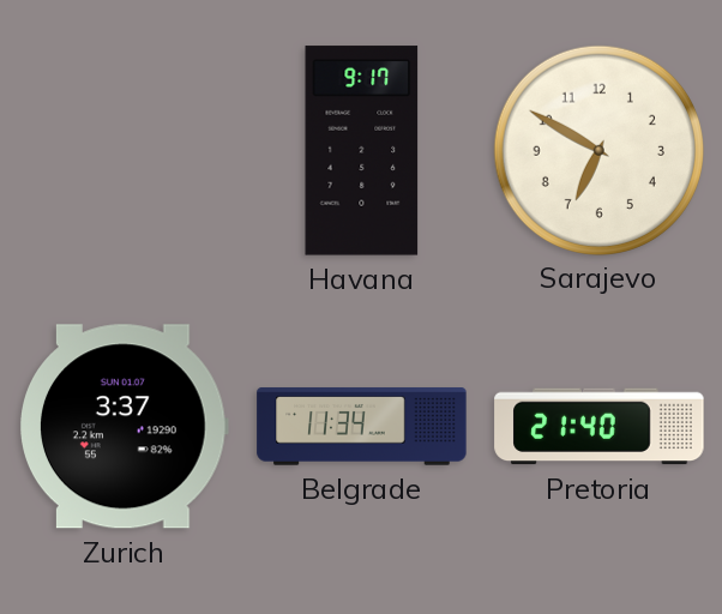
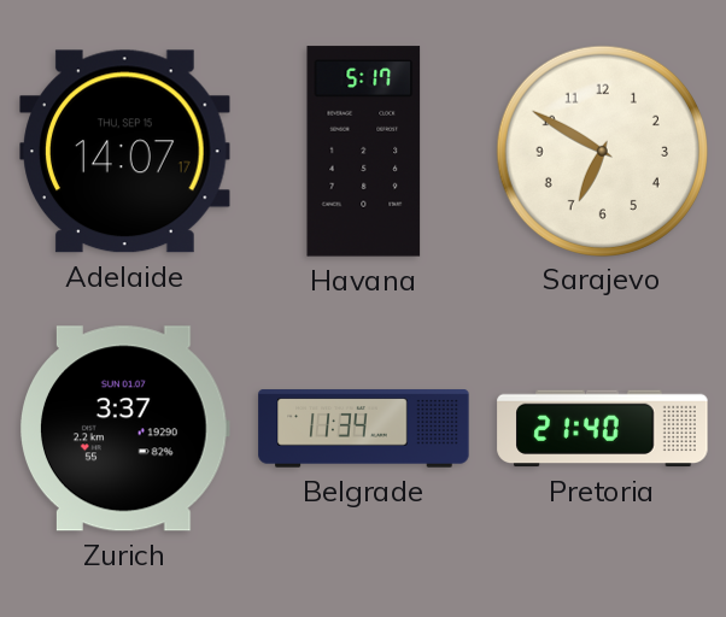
Adelaide: none -> 14:07 (125, 152)
Havana: 9:17 -> 5:17 (364, 152)
